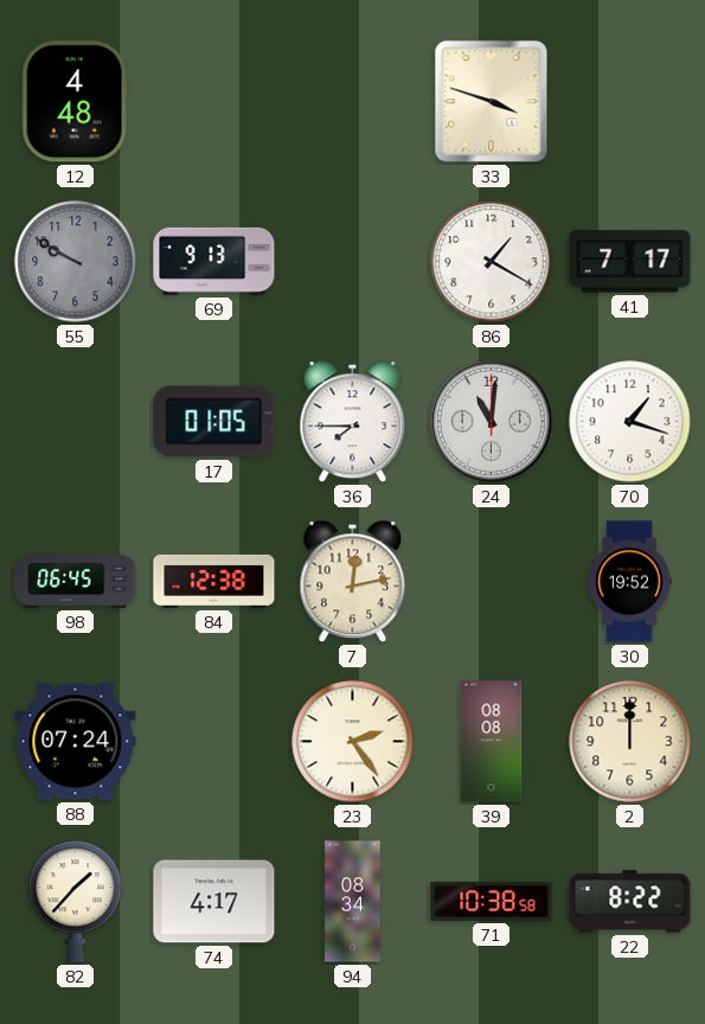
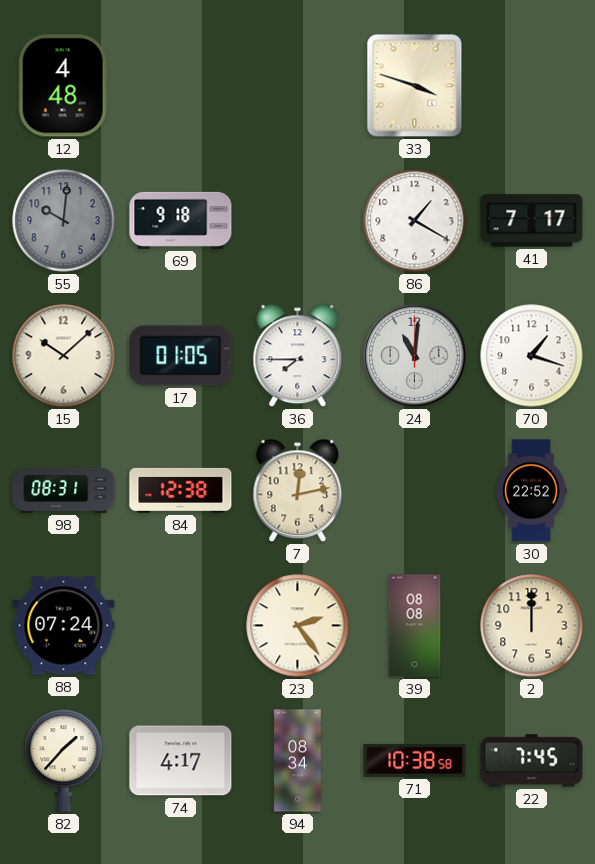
55: 9:50 -> 10:01 (64, 221)
69: 9:13 -> 9:18 (181, 220)
15: none -> 10:08 (64, 356)
98: 06:45 -> 08:31 (64, 490)
30: 19:52 -> 22:52 (531, 491)
22: 8:22 -> 7:45 (532, 761)
